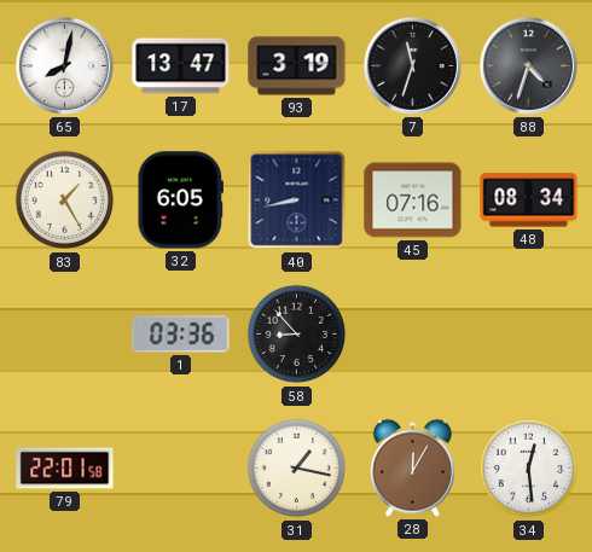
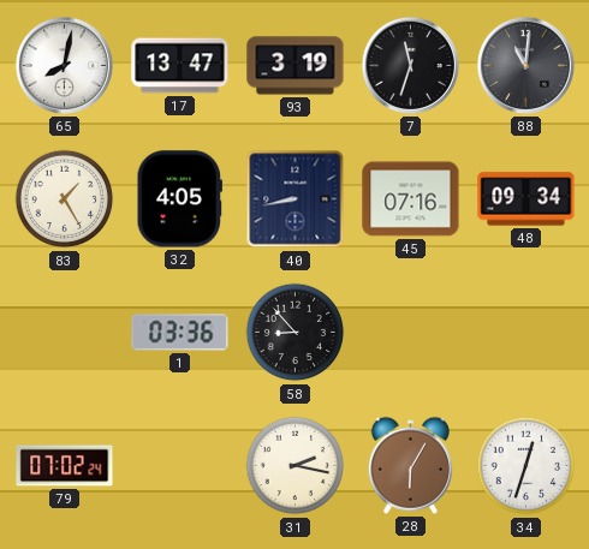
88: 4:33 -> 11:01 (525, 65)
32: 6:05 -> 4:05 (179, 199)
48: 08:34 -> 09:34 (526, 199)
79: 22:01 -> 07:02 (65, 466)
31: 1:17 -> 2:17 (296, 466)
28: 12:05 -> 6:05 (410, 465)
34: 12:29 -> 12:33 (526, 466)
